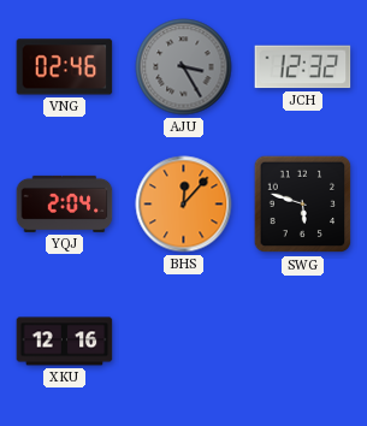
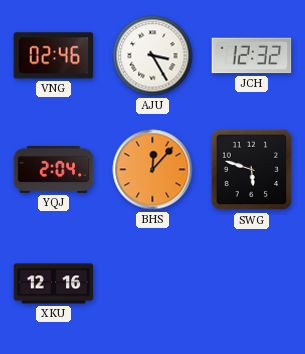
AJU dial: grey -> white (153, 56)
